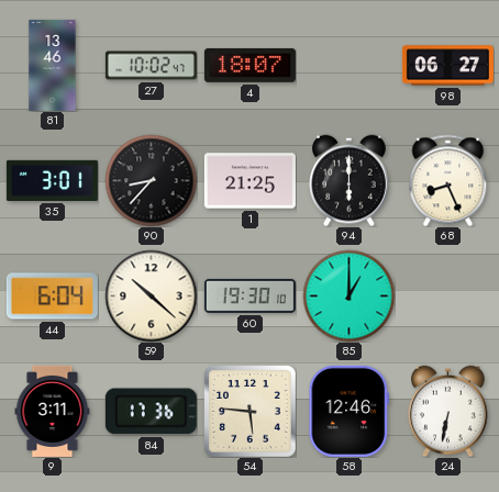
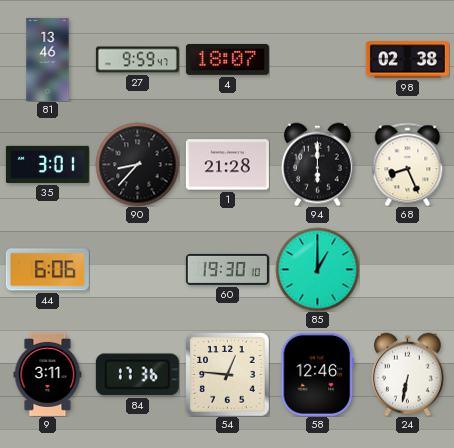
27: 10:02 -> 9:59 (137, 60)
98: 06:27 -> 02:38 (407, 60)
1: 21:25 -> 21:28 (227, 165)
44: 6:04 -> 6:06 (47, 270)
59: 10:22 -> none (151, 295)
54: 5:46 -> 12:46 (227, 374)
